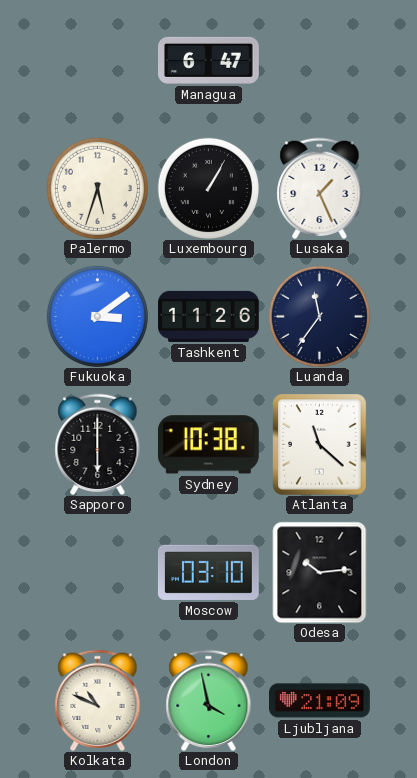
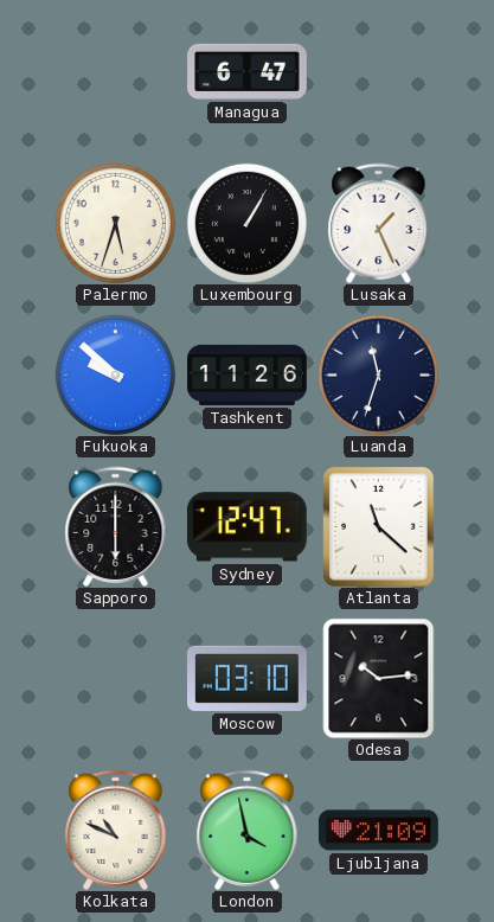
Fukuoka: 3:09 -> 9:52 (115, 374)
Luanda: 11:36 -> 11:33 (378, 374)
Sydney: 10:38 -> 12:47 (246, 527)
